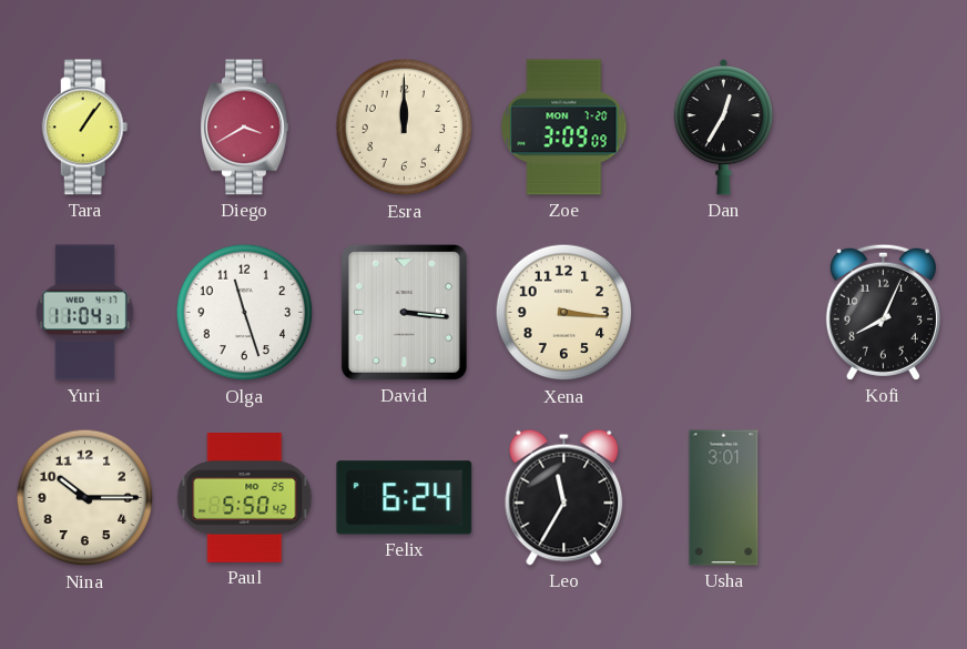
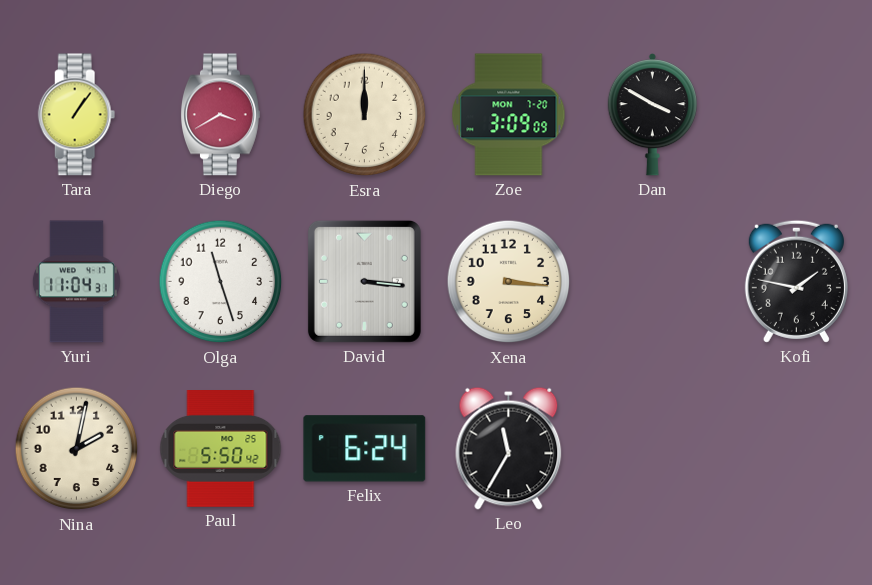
Dan: 12:35 -> 3:50 (652, 115)
Kofi: 8:04 -> 1:47 (796, 281)
Nina: 10:15 -> 2:02 (77, 449)
Usha: 3:01 -> none (724, 498)
